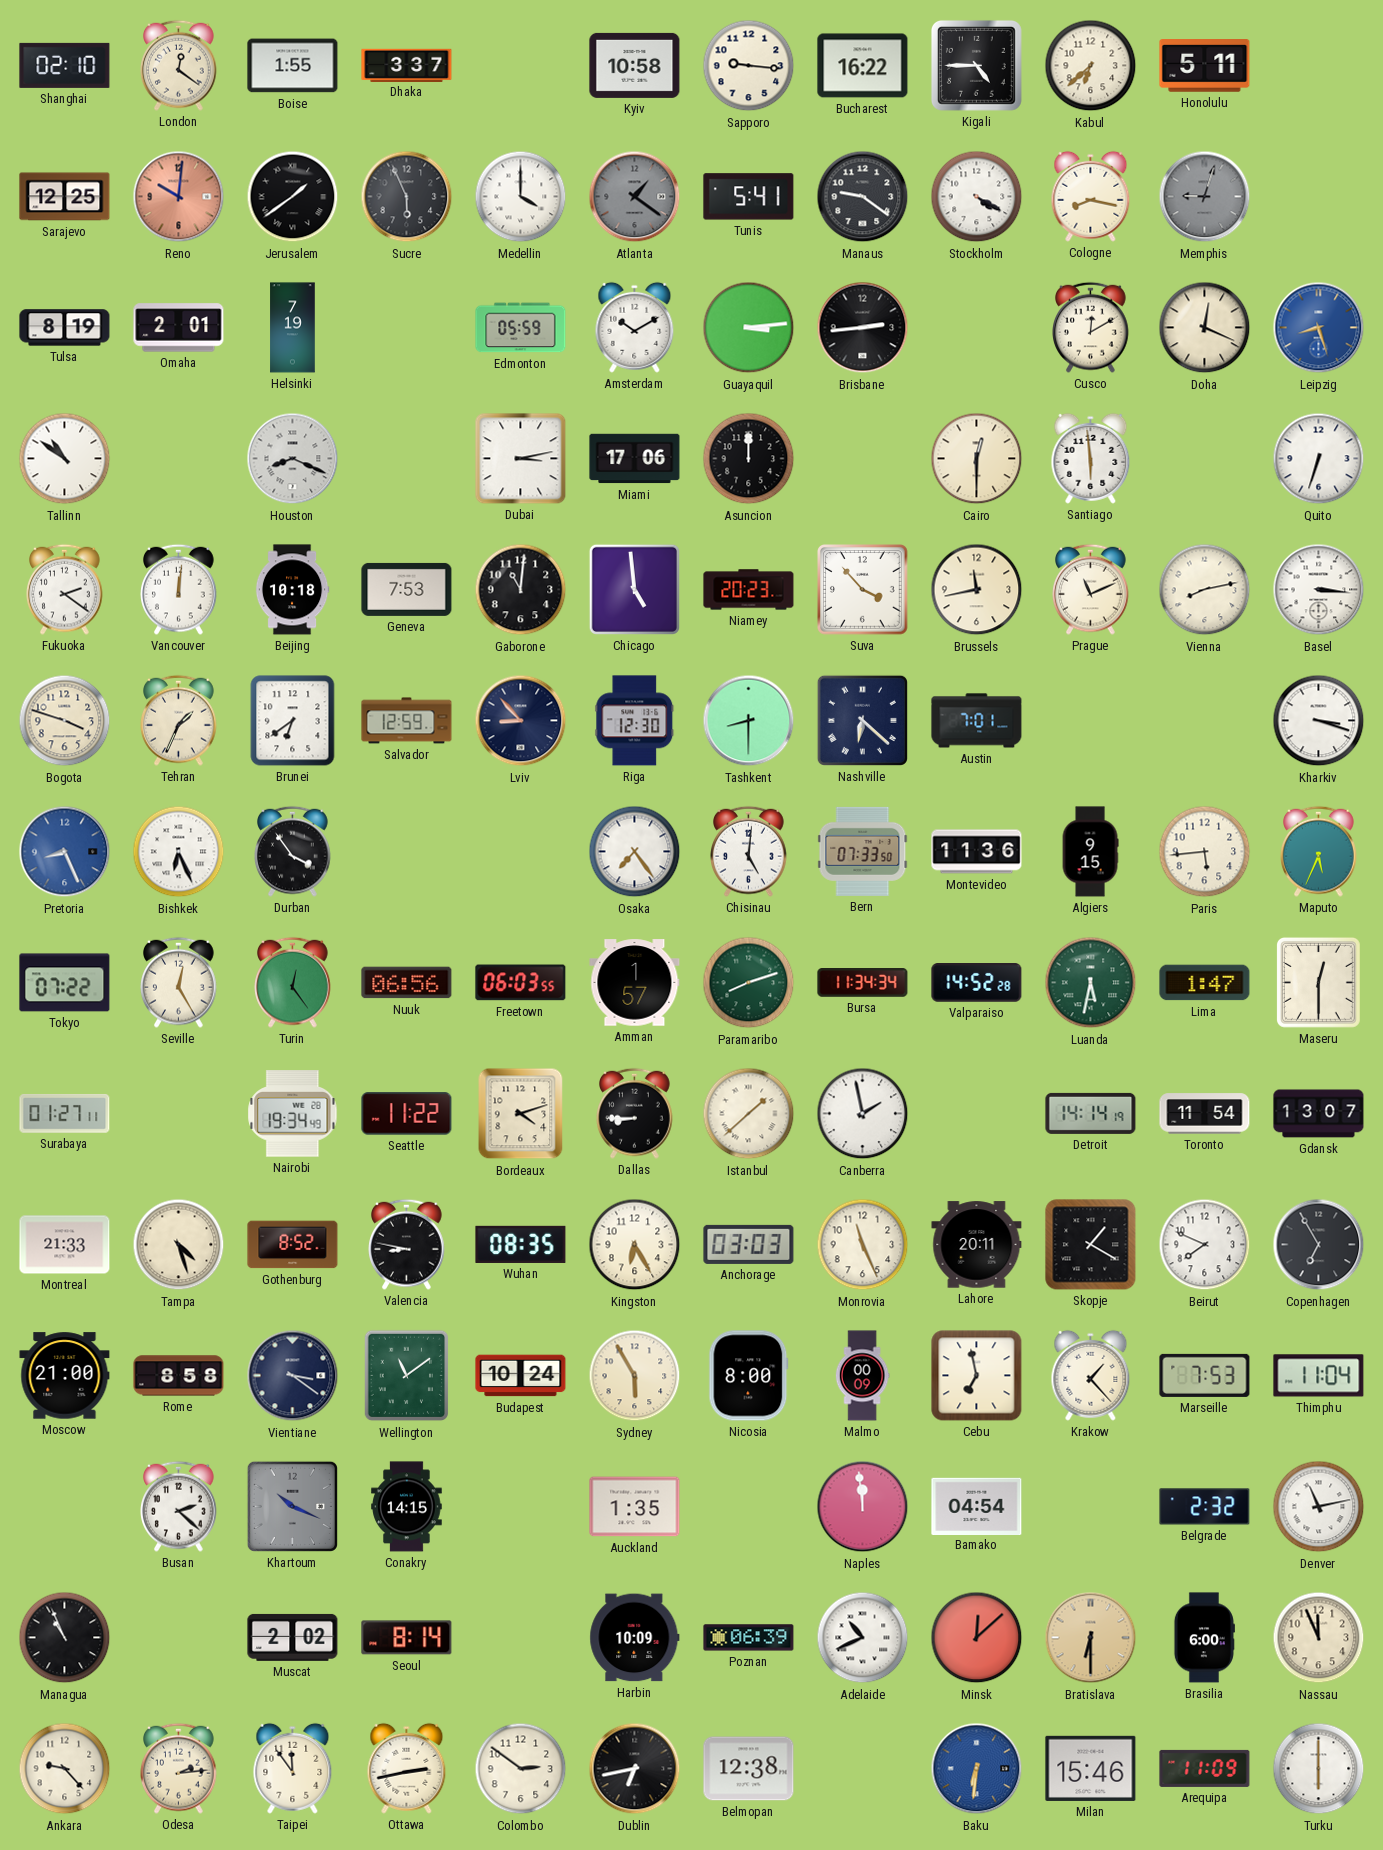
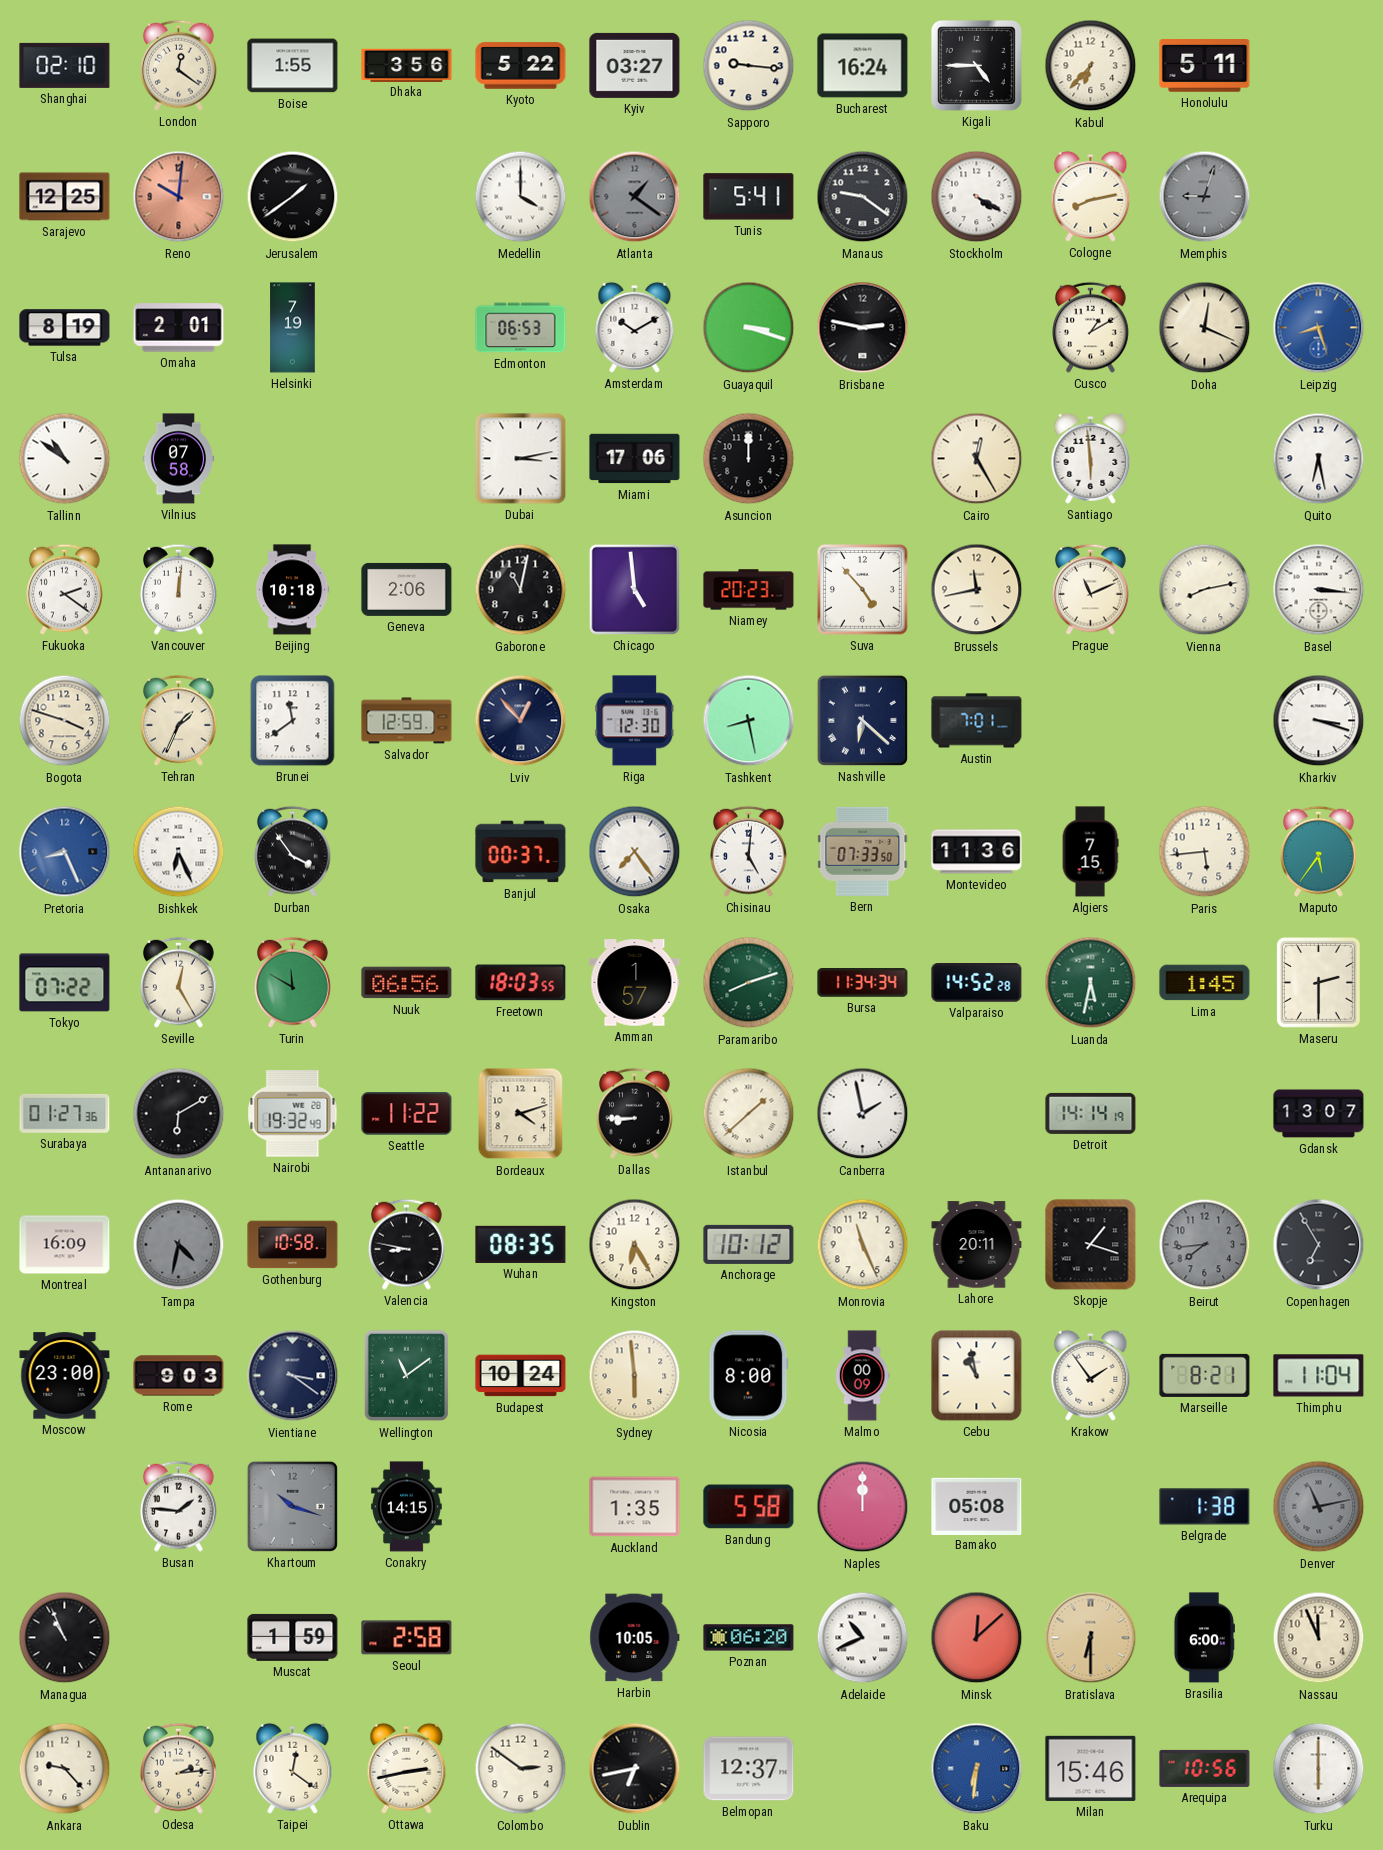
Dhaka: 3:37 -> 3:56 (407, 65)
Kyoto: none -> 5:22 (521, 66)
Kyiv: 10:58 -> 03:27 (635, 65)
Bucharest: 16:22 -> 16:24 (863, 66)
Kabul: 6:38 -> 6:37 (1091, 66)
Sucre: 5:56 -> none (407, 197)
Cologne: 8:17 -> 8:13 (1091, 196)
Edmonton: 05:59 -> 06:53 (521, 328)
Guayaquil: 3:14 -> 3:18 (749, 328)
Brisbane: 2:44 -> 2:47 (863, 328)
Cusco: 12:10 -> 1:10 (1091, 327)
Vilnius: none -> 07:58 (179, 459)
Houston: 8:19 -> none (293, 459)
Cairo: 12:30 -> 12:25 (977, 459)
Quito: 6:33 -> 6:28 (1319, 459)
Geneva: 7:53 -> 2:06 (407, 589)
Gaborone: 11:01 -> 11:02 (521, 590)
Suva: 3:53 -> 4:53 (863, 590)
Brunei: 6:39 -> 11:39 (293, 721)
Lviv: 8:53 -> 12:53 (521, 721)
Tashkent: 8:30 -> 8:28 (749, 721)
Banjul: none -> 00:37 (521, 852)
Algiers: 9:15 -> 7:15 (1090, 852)
Maputo: 5:34 -> 5:36 (1319, 851)
Turin: 12:24 -> 11:50 (293, 982)
Freetown: 06:03 -> 18:03 (521, 983)
Lima: 1:47 -> 1:45 (1205, 983)
Maseru: 12:30 -> 2:30 (1318, 982)
Surabaya: 01:27:11 -> 01:27:36 (65, 1114)
Antananarivo: none -> 6:10 (179, 1114)
Nairobi: 19:34 -> 19:32 (293, 1114)
Toronto: 11:54 -> none (1205, 1114)
Montreal: 21:33 -> 16:09 (65, 1245)
Tampa: 4:27 -> 4:32 (179, 1245)
Tampa dial: cream -> grey (179, 1245)
Gothenburg: 8:52 -> 10:58 (293, 1245)
Anchorage: 03:03 -> 10:12 (749, 1244)
Skopje: 1:20 -> 1:18 (1091, 1245)
Beirut: 7:49 -> 7:44 (1205, 1245)
Beirut dial: white -> grey (1205, 1245)
Moscow: 21:00 -> 23:00 (65, 1376)
Rome: 8:58 -> 9:03 (179, 1376)
Sydney: 5:55 -> 5:59 (635, 1376)
Cebu: 6:58 -> 10:58 (977, 1376)
Krakow: 1:23 -> 1:54 (1091, 1375)
Marseille: 7:53 -> 8:21 (1205, 1375)
Busan: 2:22 -> 1:46 (179, 1506)
Khartoum: 10:19 -> 10:18 (292, 1506)
Bandung: none -> 5:58 (749, 1507)
Naples: 11:59 -> 12:00 (863, 1507)
Bamako: 04:54 -> 05:08 (977, 1506)
Belgrade: 2:32 -> 1:38 (1205, 1507)
Denver dial: white -> grey (1319, 1507)
Muscat: 2:02 -> 1:59 (293, 1637)
Seoul: 8:14 -> 2:58 (407, 1638)
Harbin: 10:09 -> 10:05 (635, 1638)
Poznan: 06:39 -> 06:20 (749, 1638)
Taipei: 11:54 -> 12:21 (293, 1768)
Belmopan: 12:38 -> 12:37 (749, 1769)
Arequipa: 11:09 -> 10:56 (1205, 1768)
